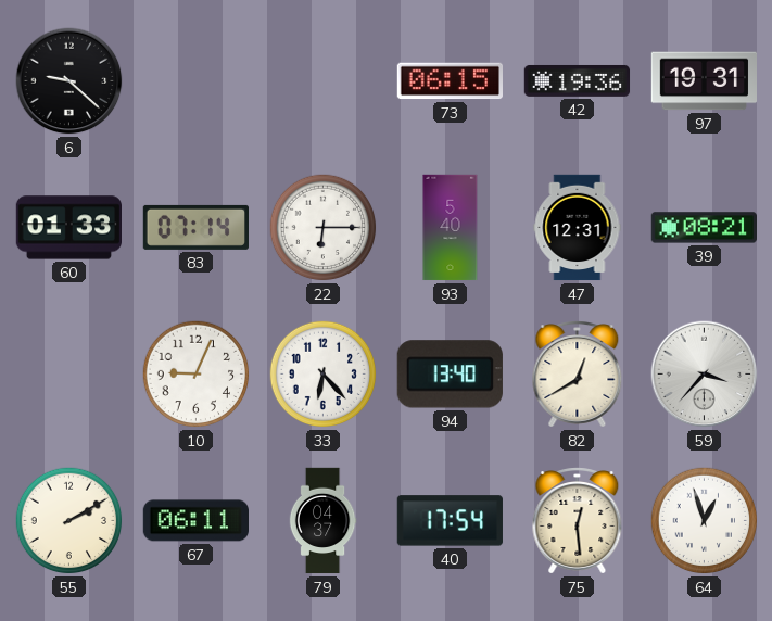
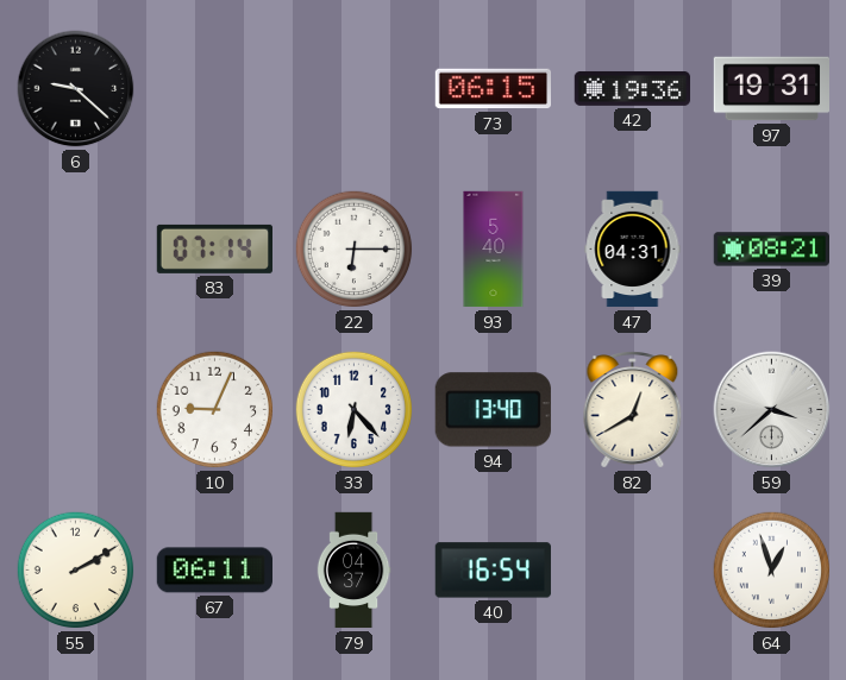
60: 01:33 -> none (68, 228)
47: 12:31 -> 04:31 (633, 250)
59: 3:37 -> 3:38 (772, 410)
40: 17:54 -> 16:54 (493, 571)
75: 12:29 -> none (578, 521)
